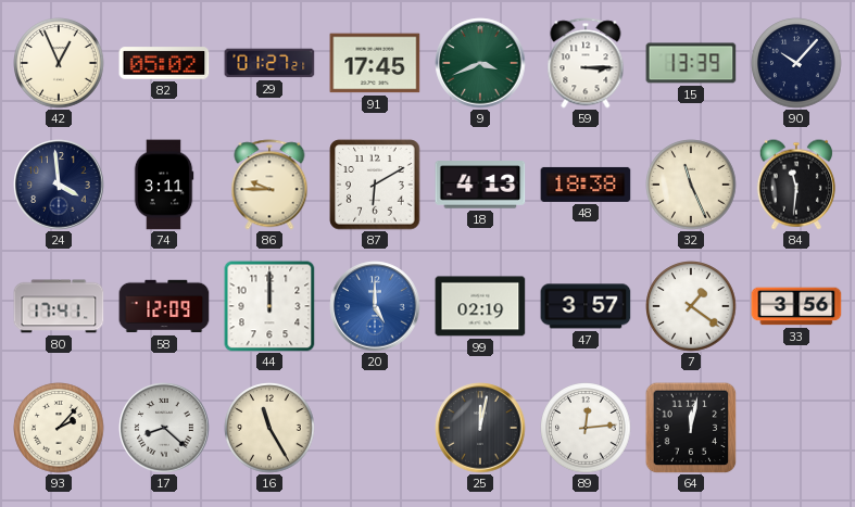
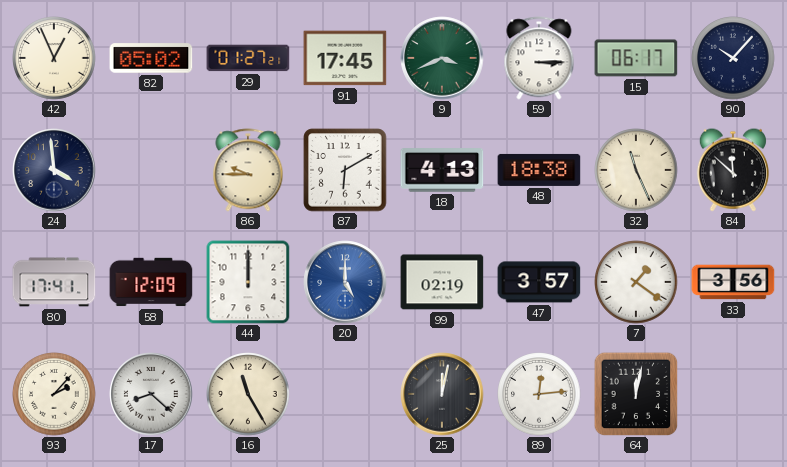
15: 13:39 -> 06:17 (636, 58)
74: 3:11 -> none (164, 185)
84: 11:31 -> 11:52 (733, 170)
